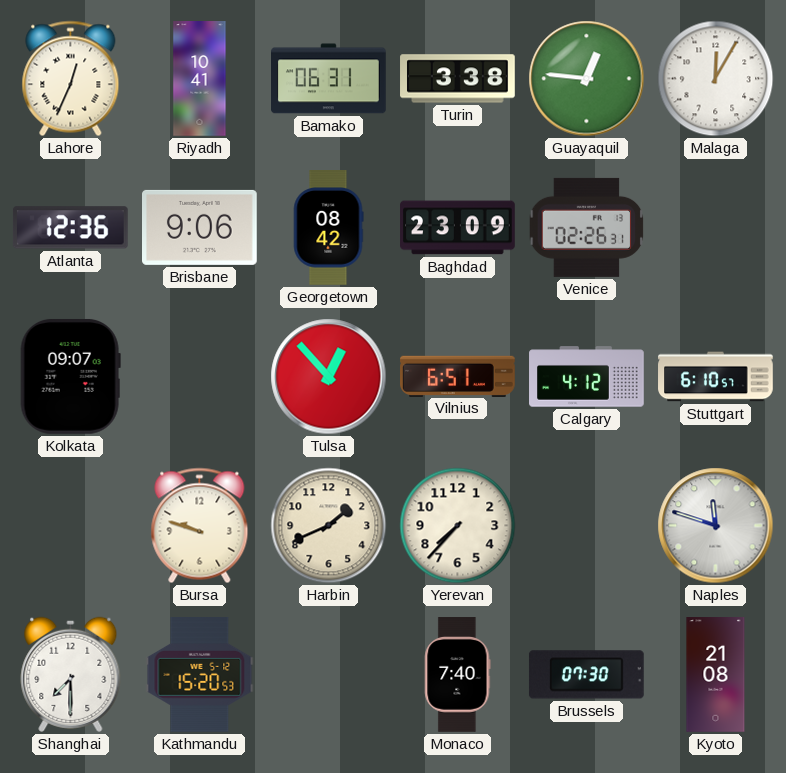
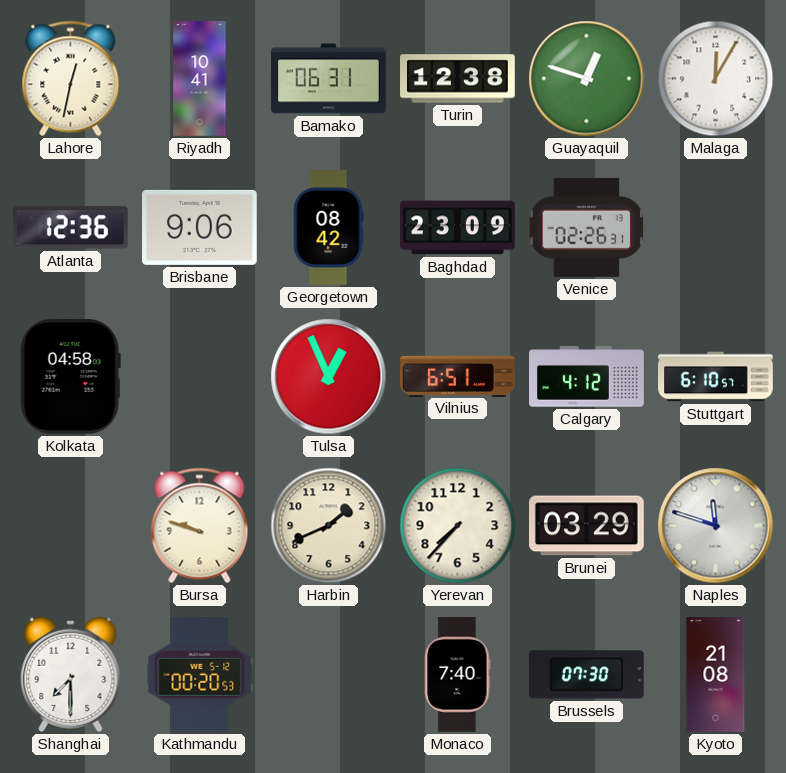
Lahore: 12:34 -> 12:32 (71, 79)
Turin: 3:38 -> 12:38 (458, 79)
Guayaquil: 12:46 -> 12:48 (587, 79)
Kolkata: 09:07 -> 04:58 (70, 376)
Tulsa: 12:53 -> 12:56 (329, 377)
Brunei: none -> 03:29 (587, 526)
Kathmandu: 15:20 -> 00:20 (200, 675)
